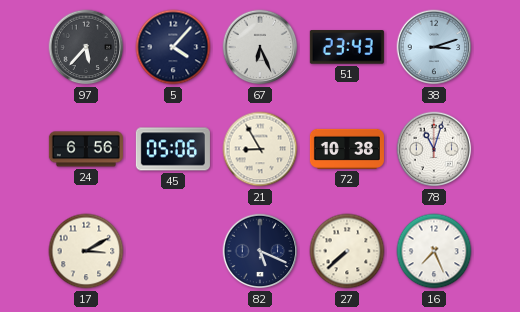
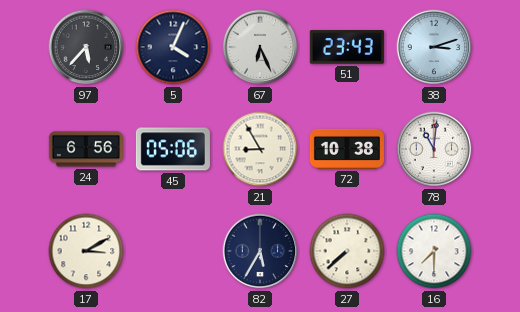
5: 4:07 -> 4:04 (173, 47)
78: 11:03 -> 11:01 (434, 149)
82: 5:19 -> 5:35 (260, 251)
16: 7:26 -> 7:30 (434, 251)
